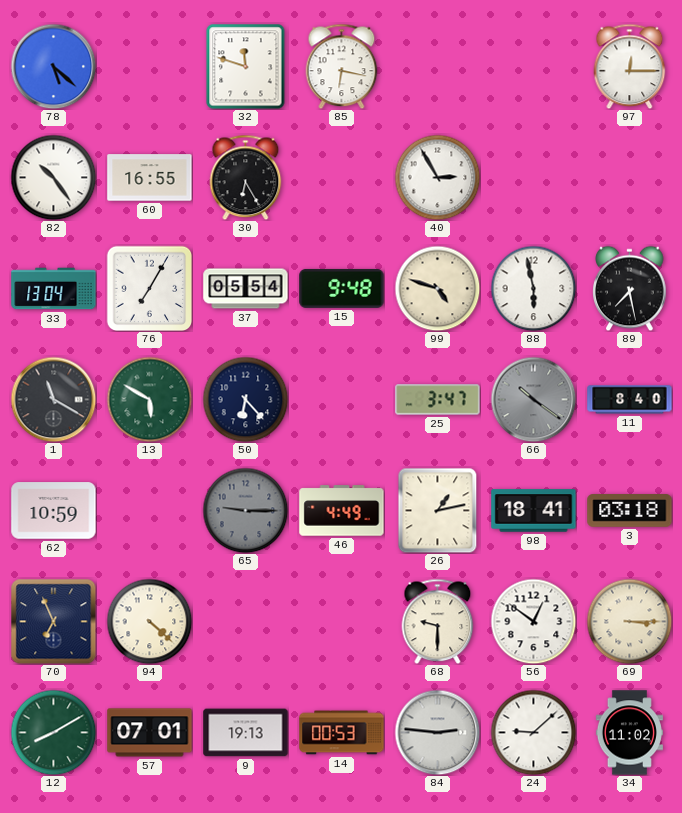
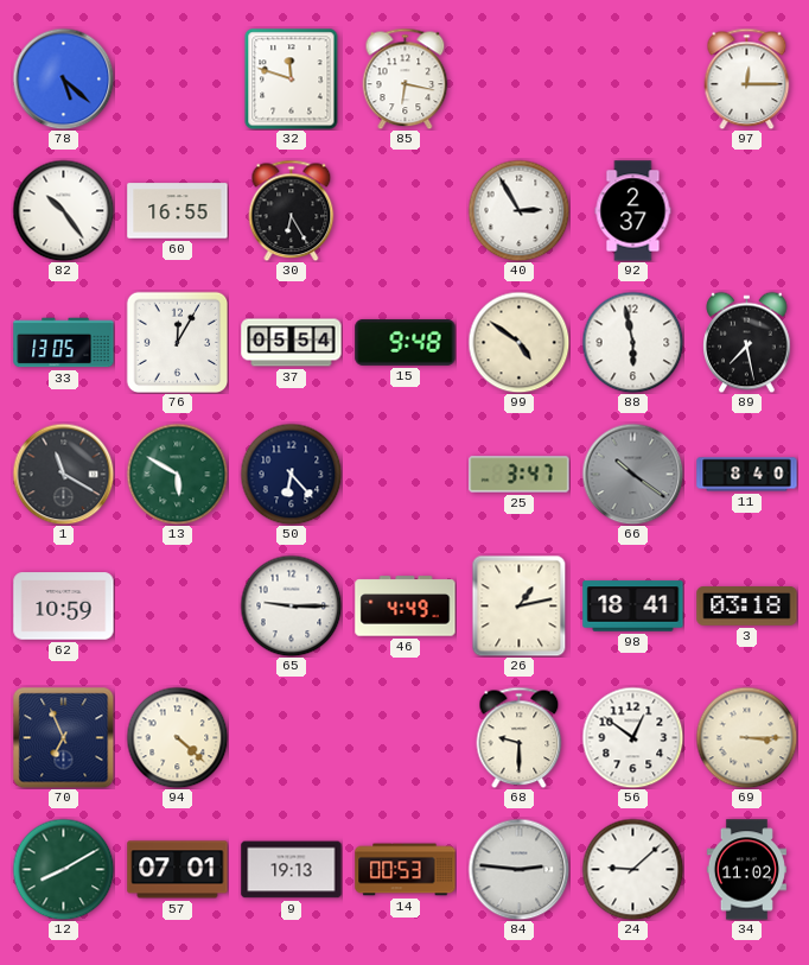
92: none -> 2:37 (633, 211)
33: 13:04 -> 13:05 (64, 343)
76: 7:05 -> 12:05 (177, 342)
99: 4:48 -> 4:51 (518, 342)
65 dial: grey -> white (291, 605)
